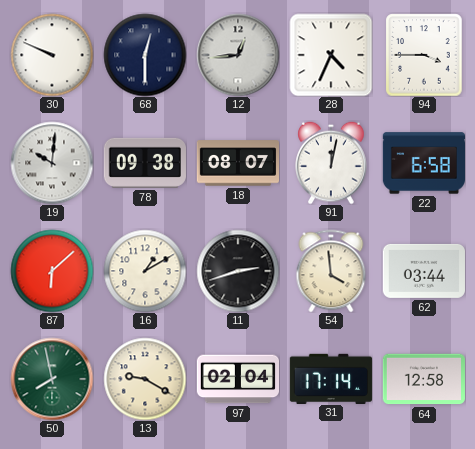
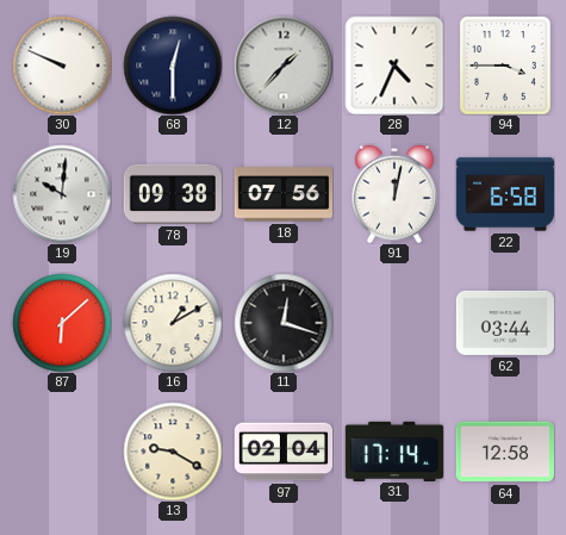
12: 12:44 -> 1:37 (284, 66)
18: 08:07 -> 07:56 (282, 194)
11: 2:42 -> 12:18 (284, 323)
54: 3:59 -> none (331, 271)
50: 7:58 -> none (52, 379)
